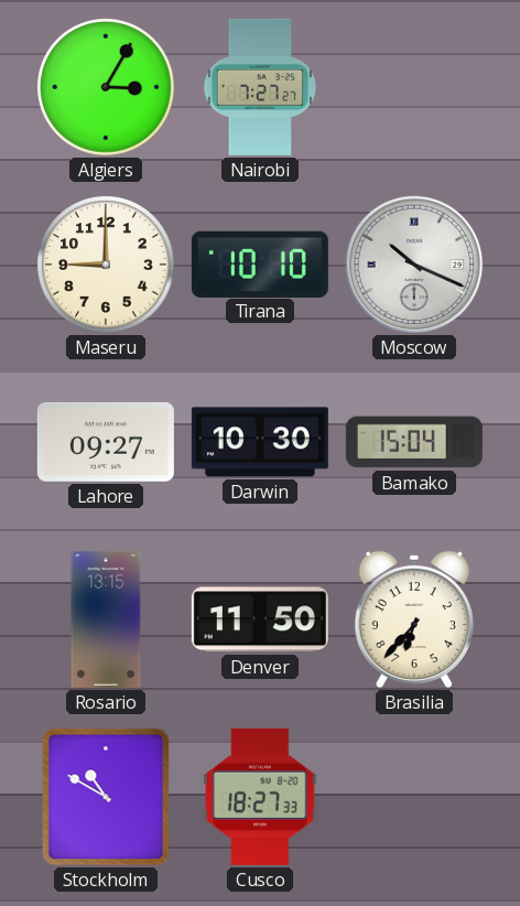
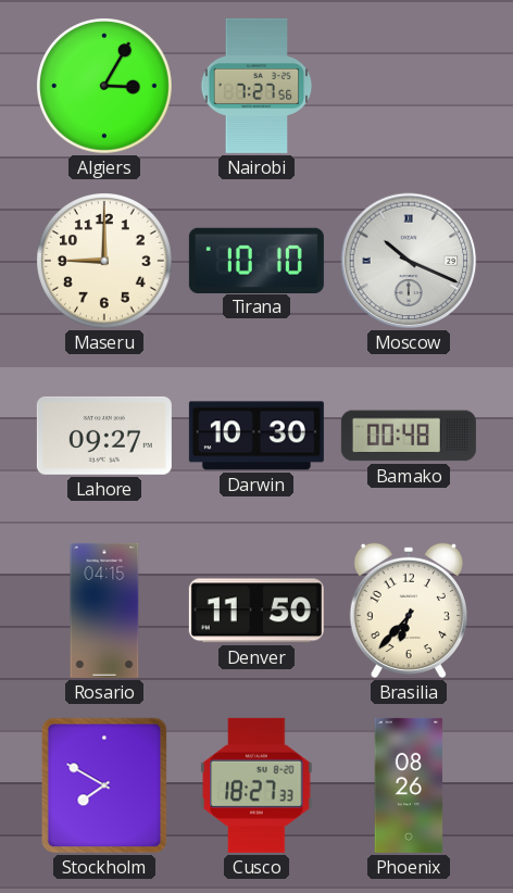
Nairobi: 7:27:27 -> 7:27:56 (256, 86)
Bamako: 15:04 -> 00:48 (409, 436)
Rosario: 13:15 -> 04:15 (104, 611)
Stockholm: 10:50 -> 7:50 (104, 785)
Phoenix: none -> 08:26 (409, 785)
